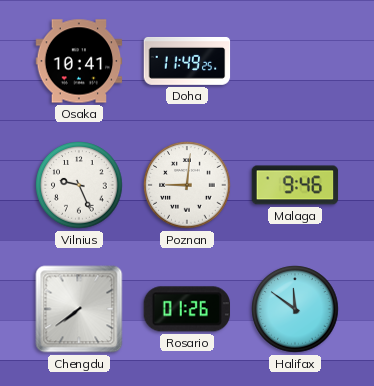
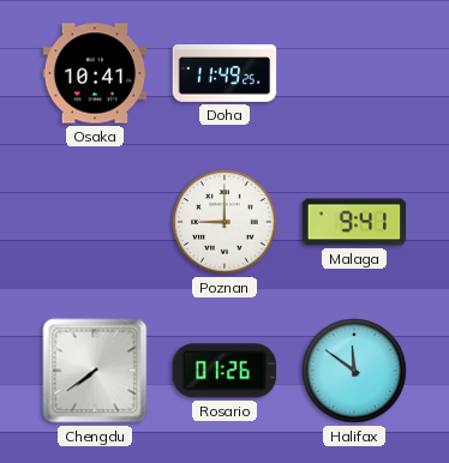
Vilnius: 9:26 -> none (79, 185)
Poznan: 9:01 -> 9:00 (224, 222)
Malaga: 9:46 -> 9:41 (354, 222)
